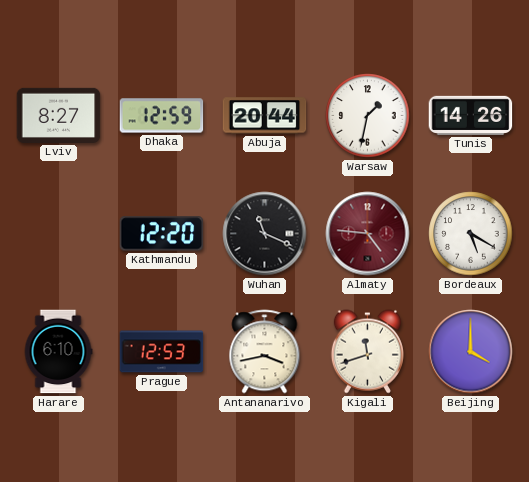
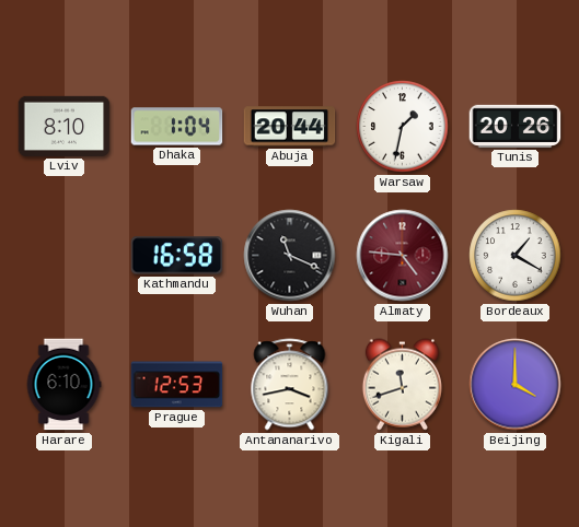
Lviv: 8:27 -> 8:10 (65, 126)
Dhaka: 12:59 -> 1:04 (177, 127)
Tunis: 14:26 -> 20:26 (516, 126)
Kathmandu: 12:20 -> 16:58 (177, 256)
Bordeaux: 5:20 -> 1:20 (516, 256)
